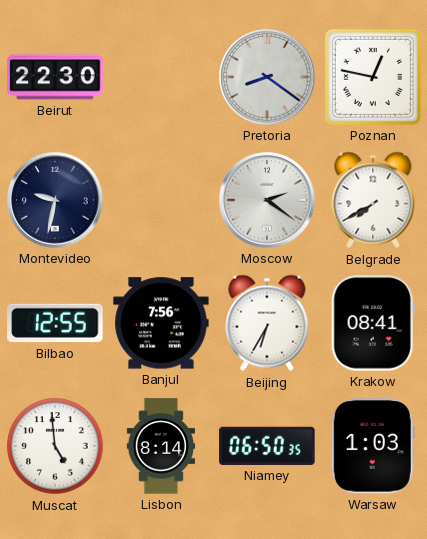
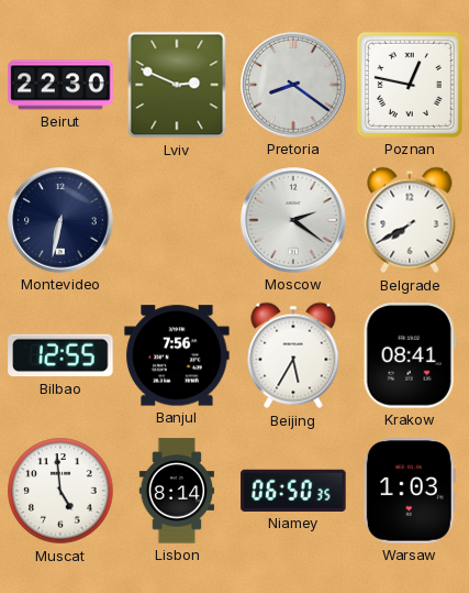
Lviv: none -> 2:49 (177, 85)
Montevideo: 9:32 -> 6:32 (60, 220)
Beijing: 6:35 -> 5:35 (293, 355)
